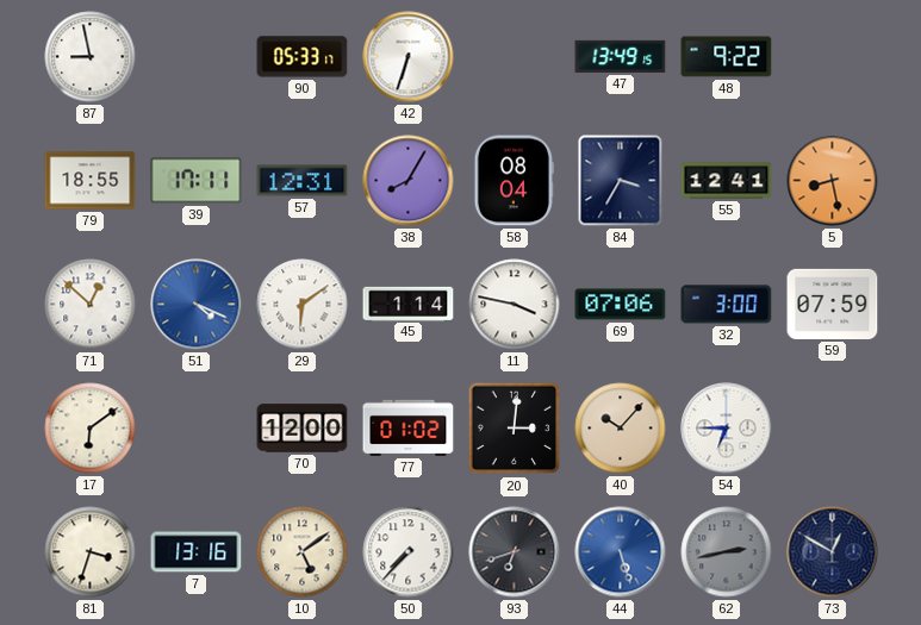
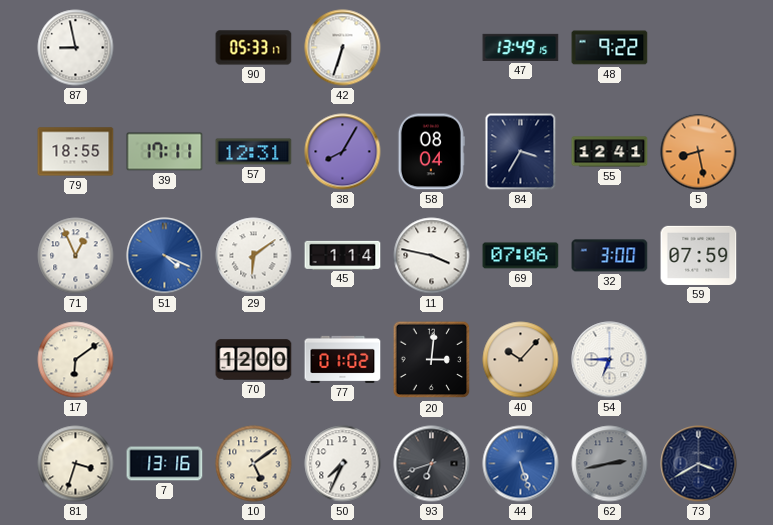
71: 12:52 -> 12:56 (76, 256)
50: 7:37 -> 7:34 (343, 464)
73: 12:50 -> 3:40 (699, 464)
